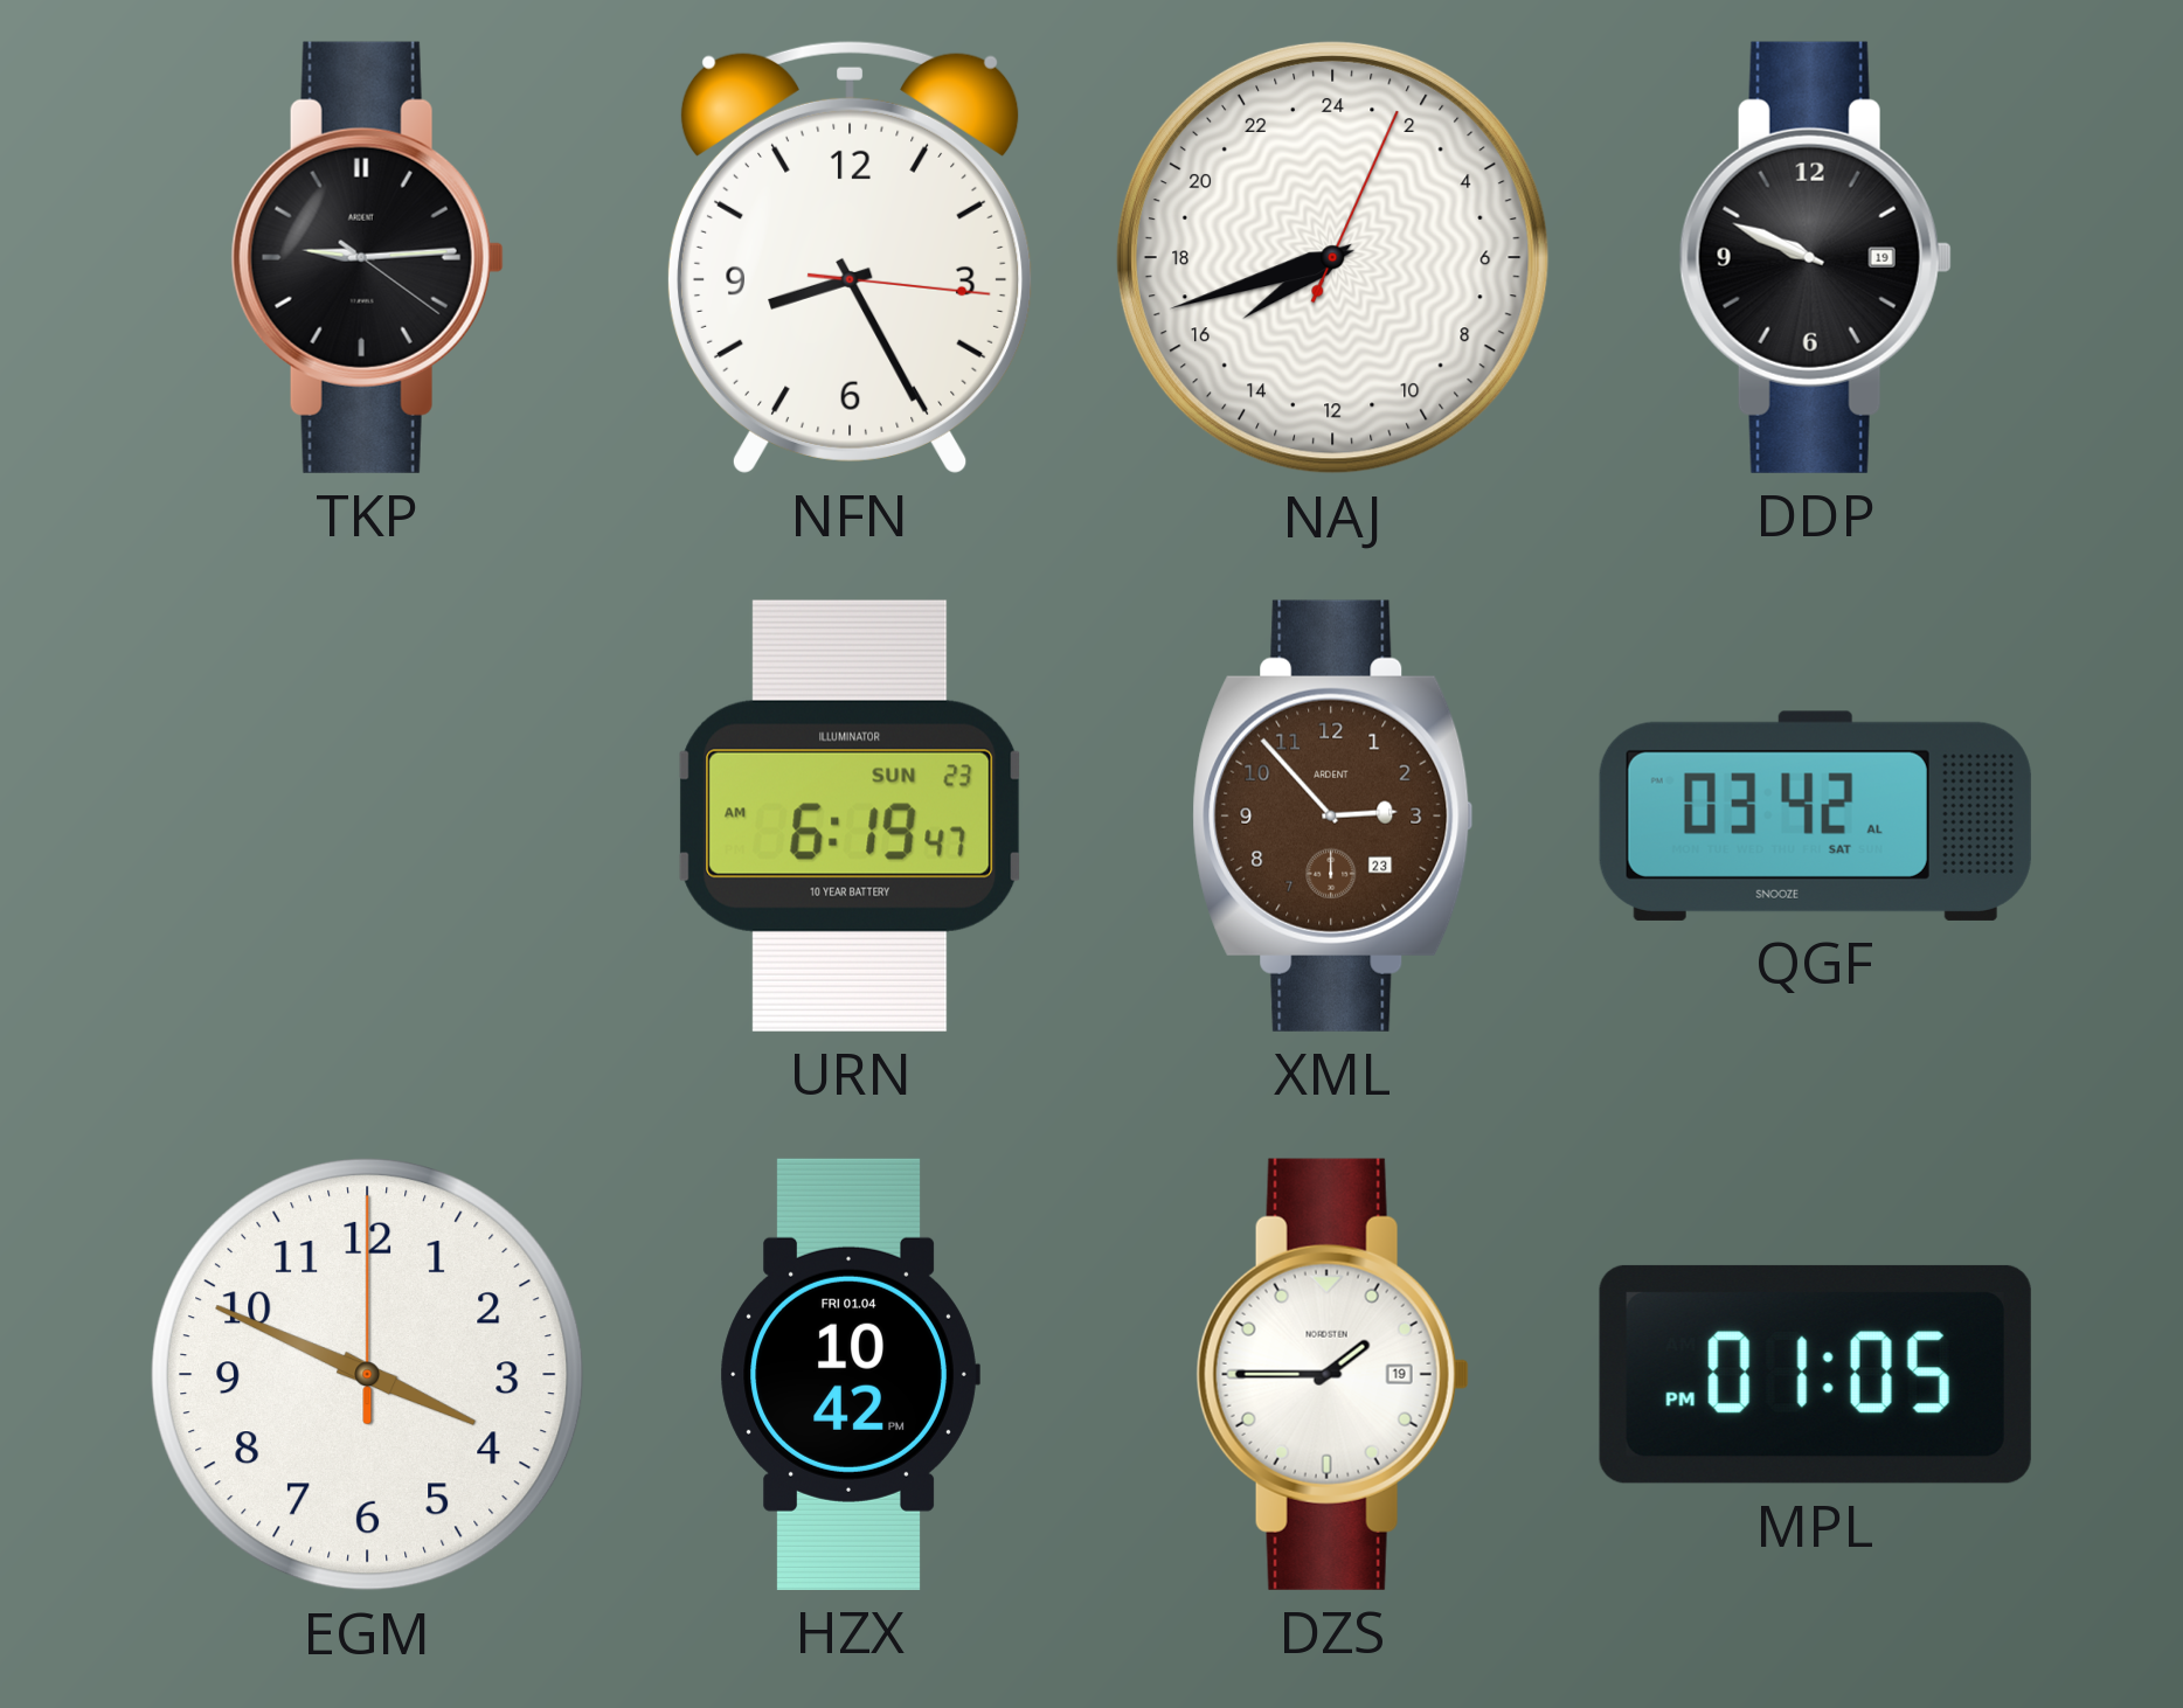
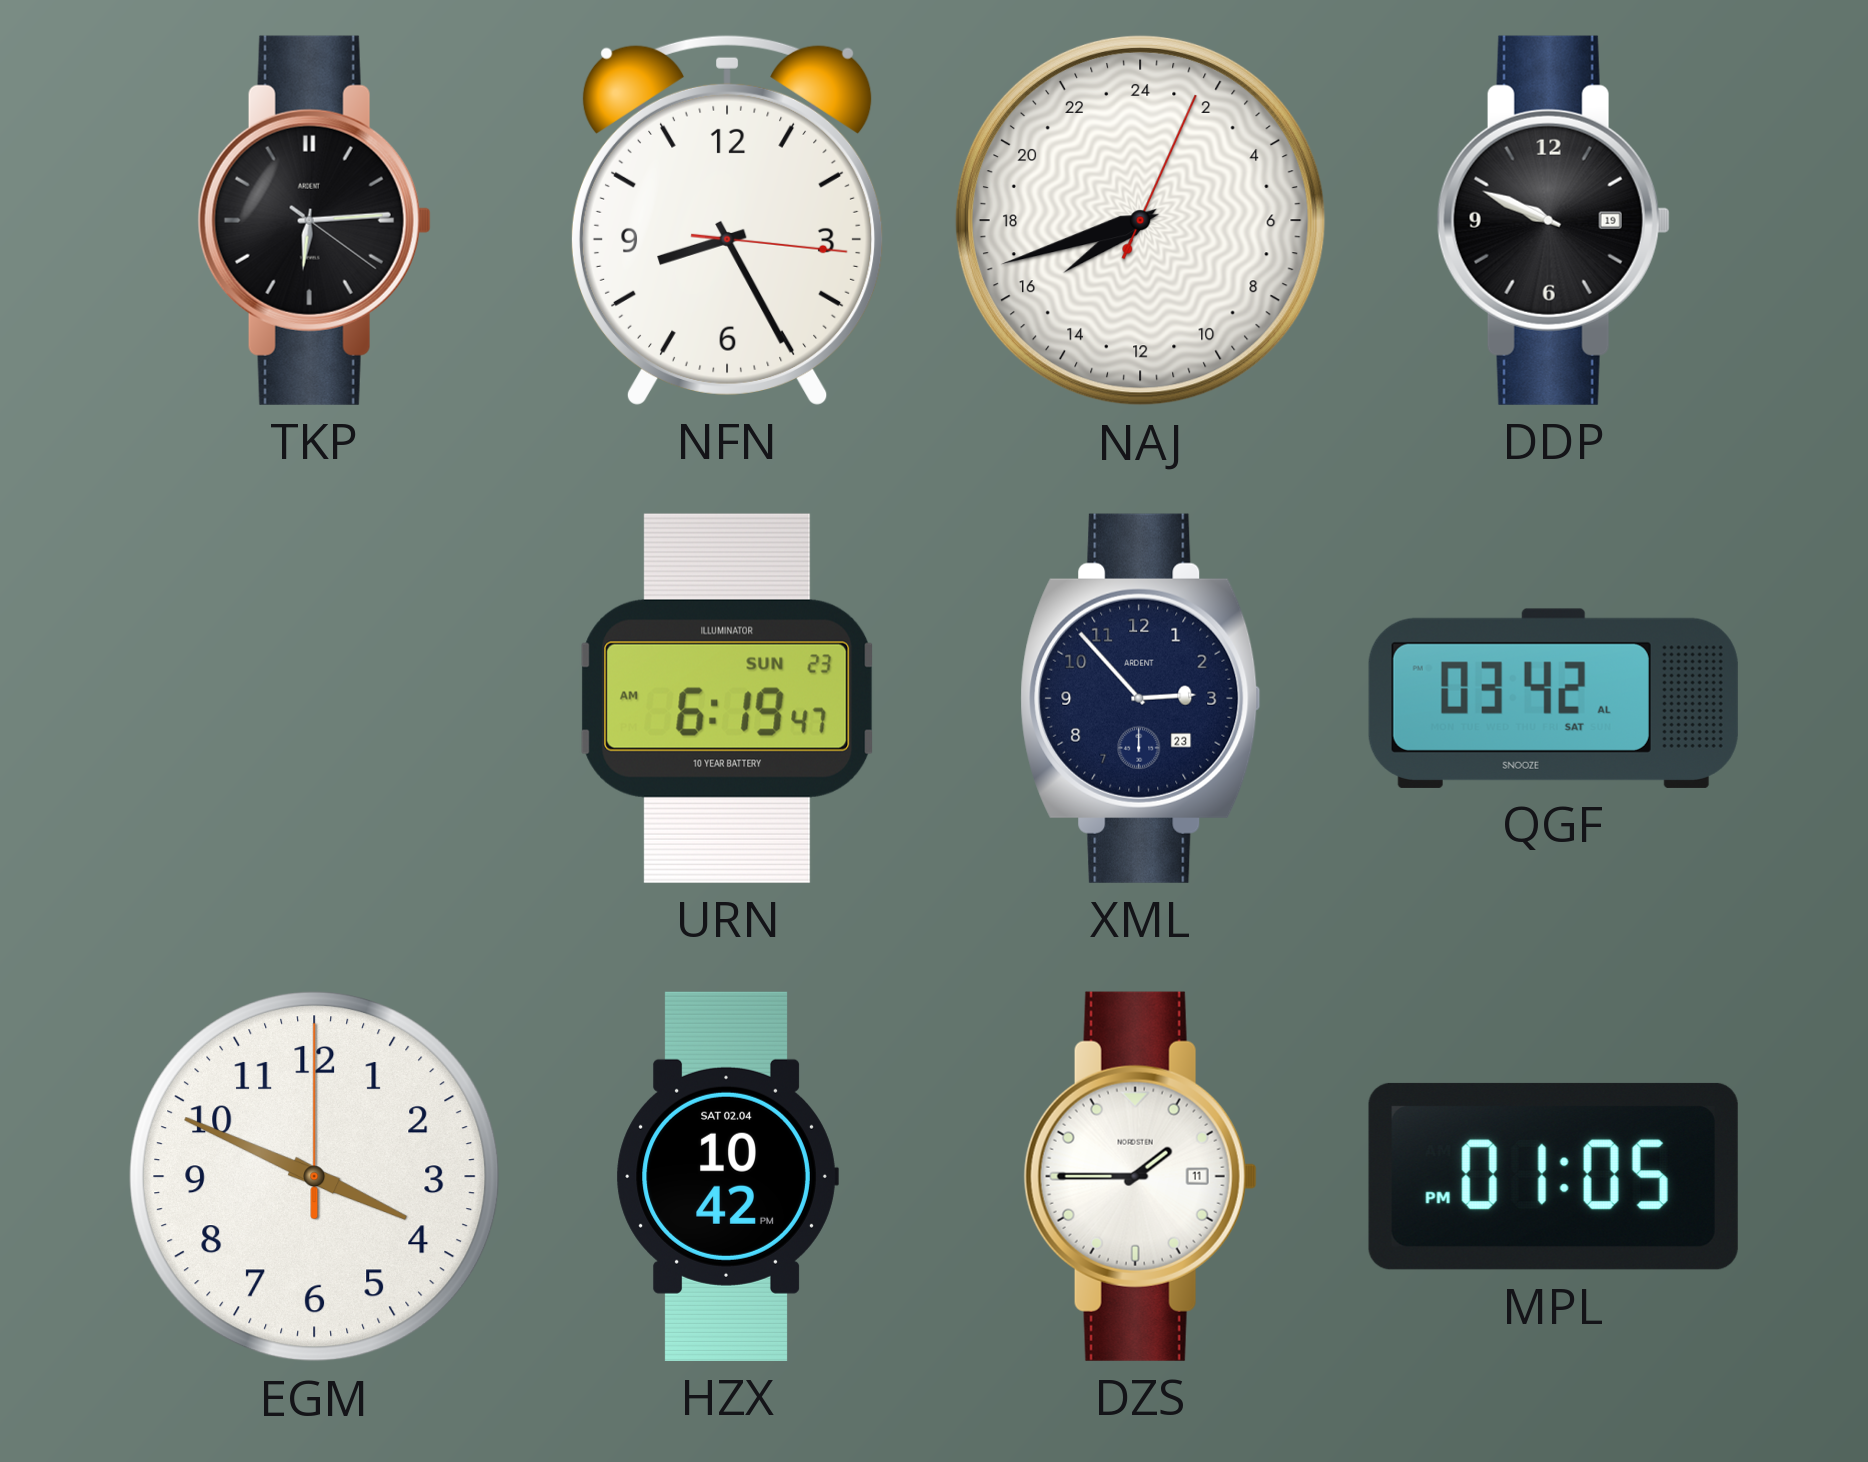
TKP: 9:14 -> 6:14 (314, 220)
XML dial: brown -> navy (1141, 698)
HZX date: FRI 01.04 -> SAT 02.04 (727, 1176)
DZS date: 19 -> 11 (1140, 1176)
